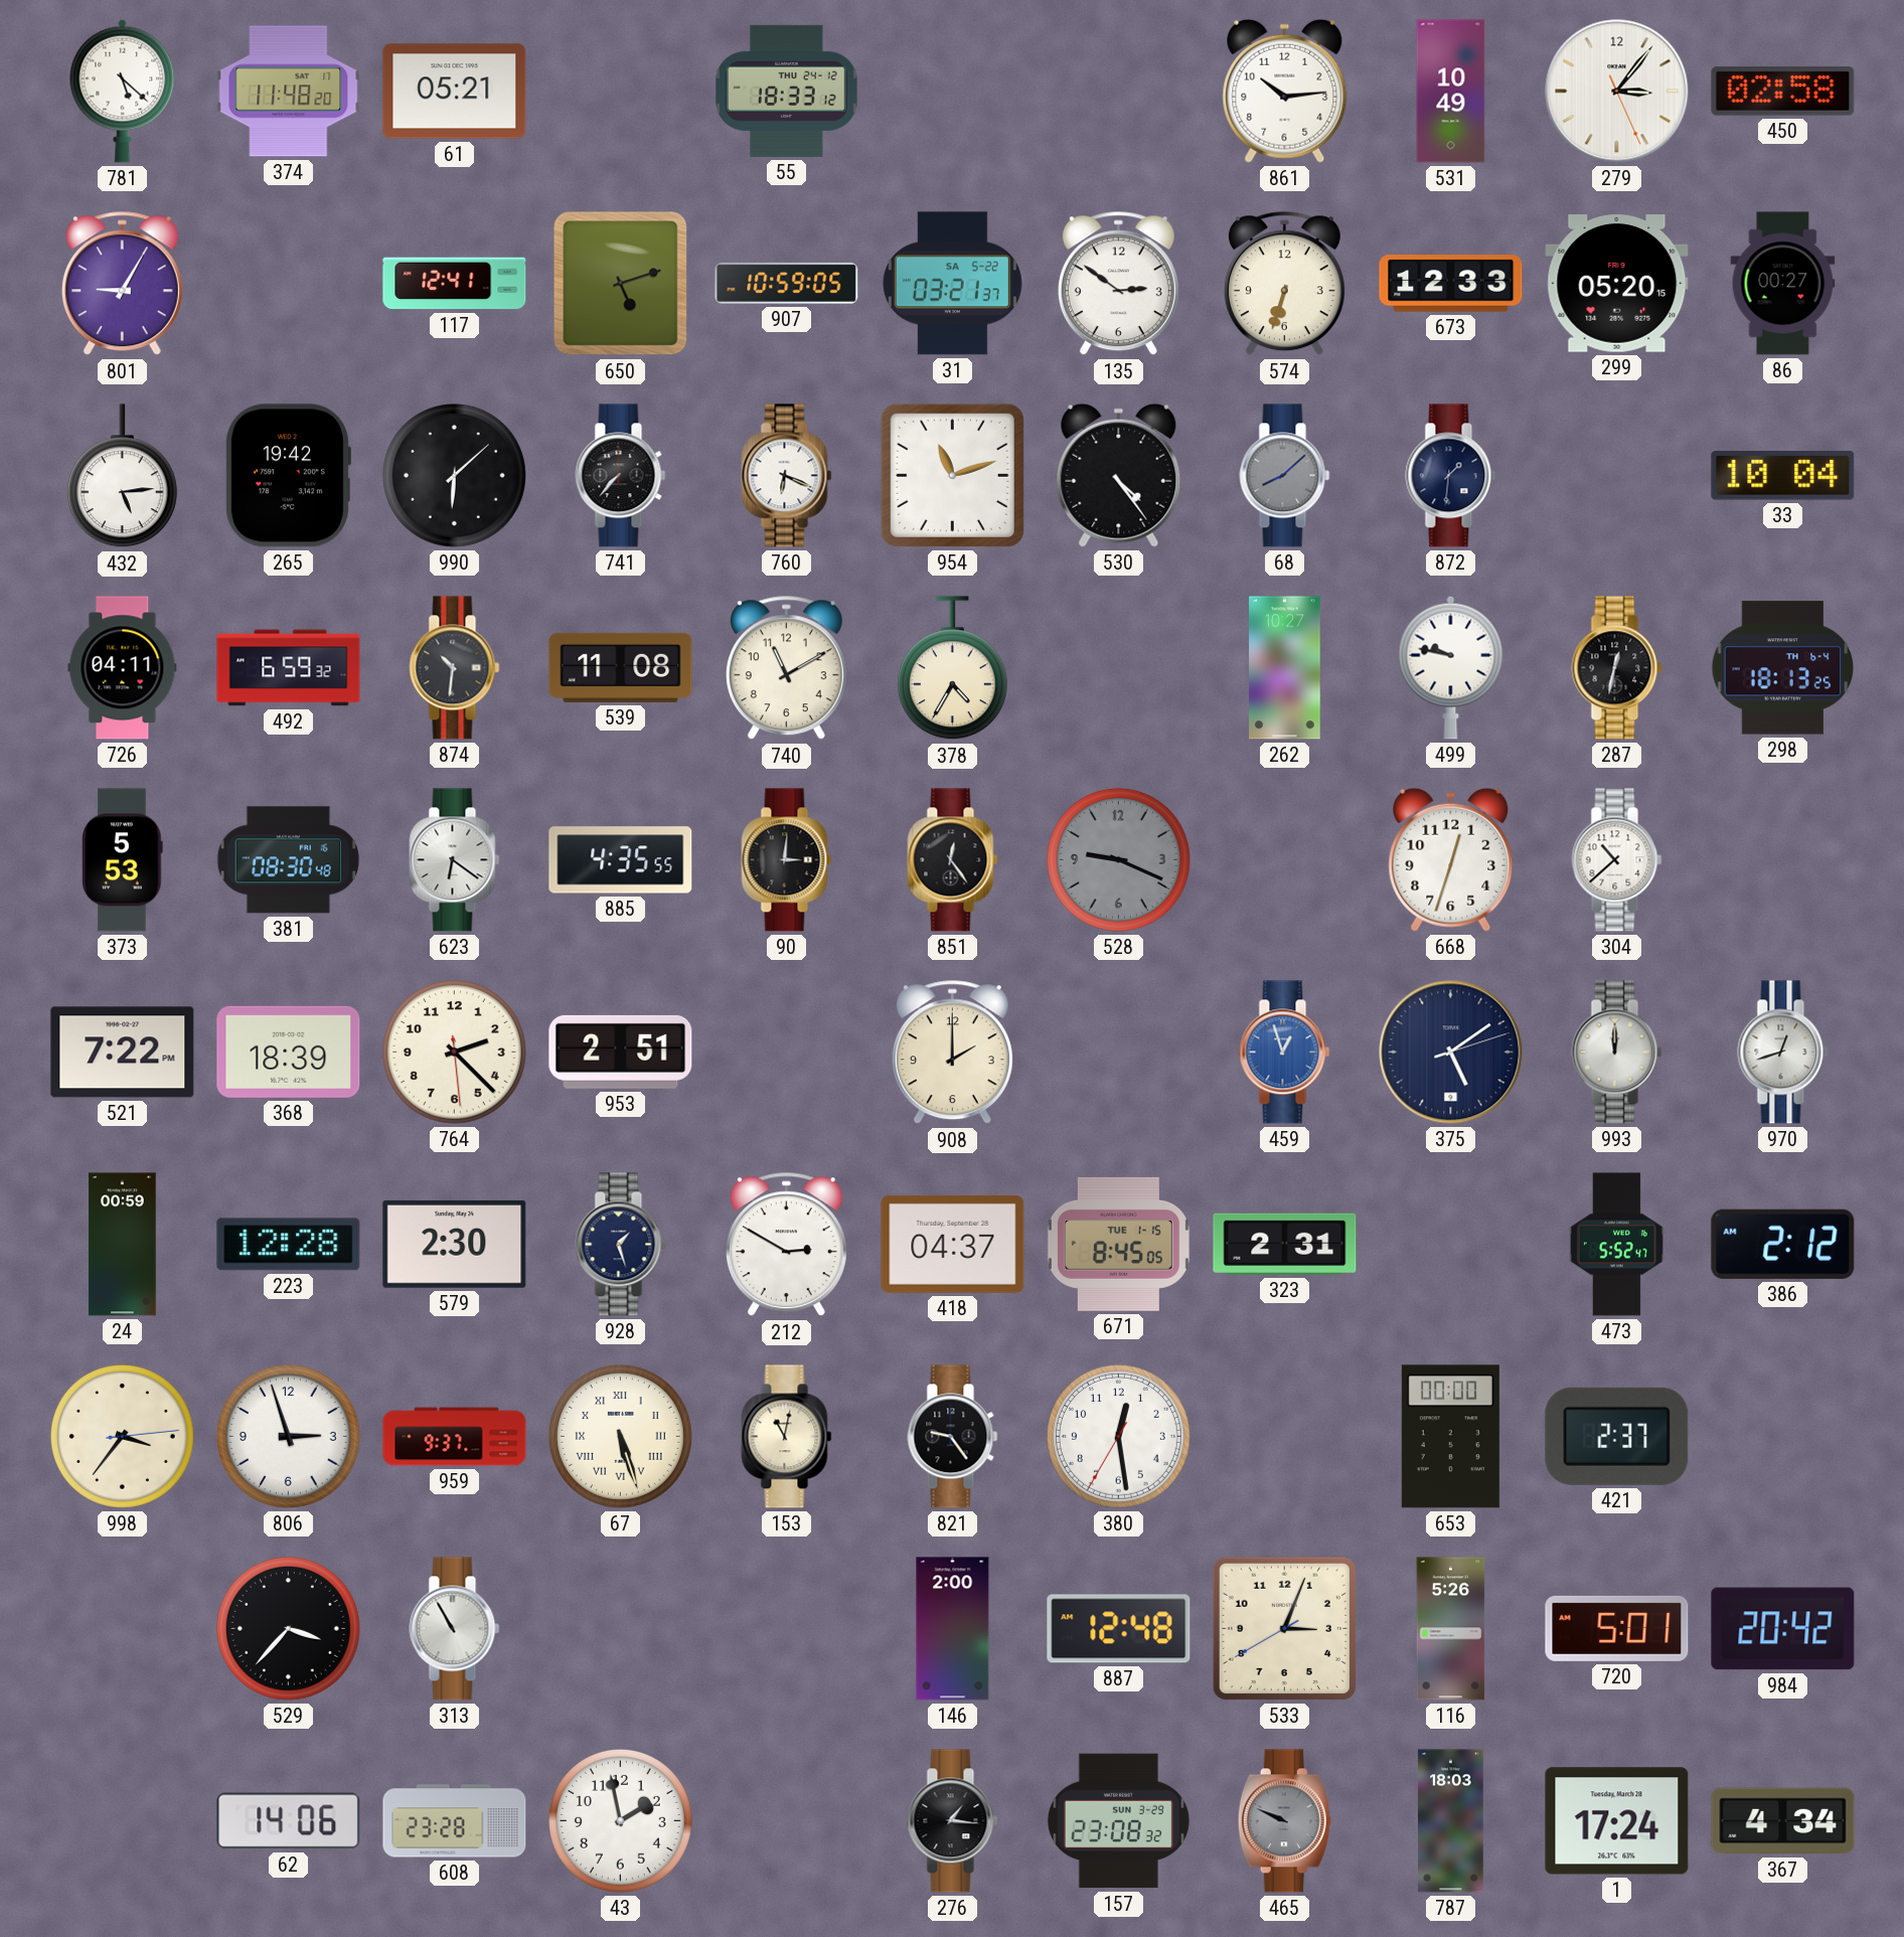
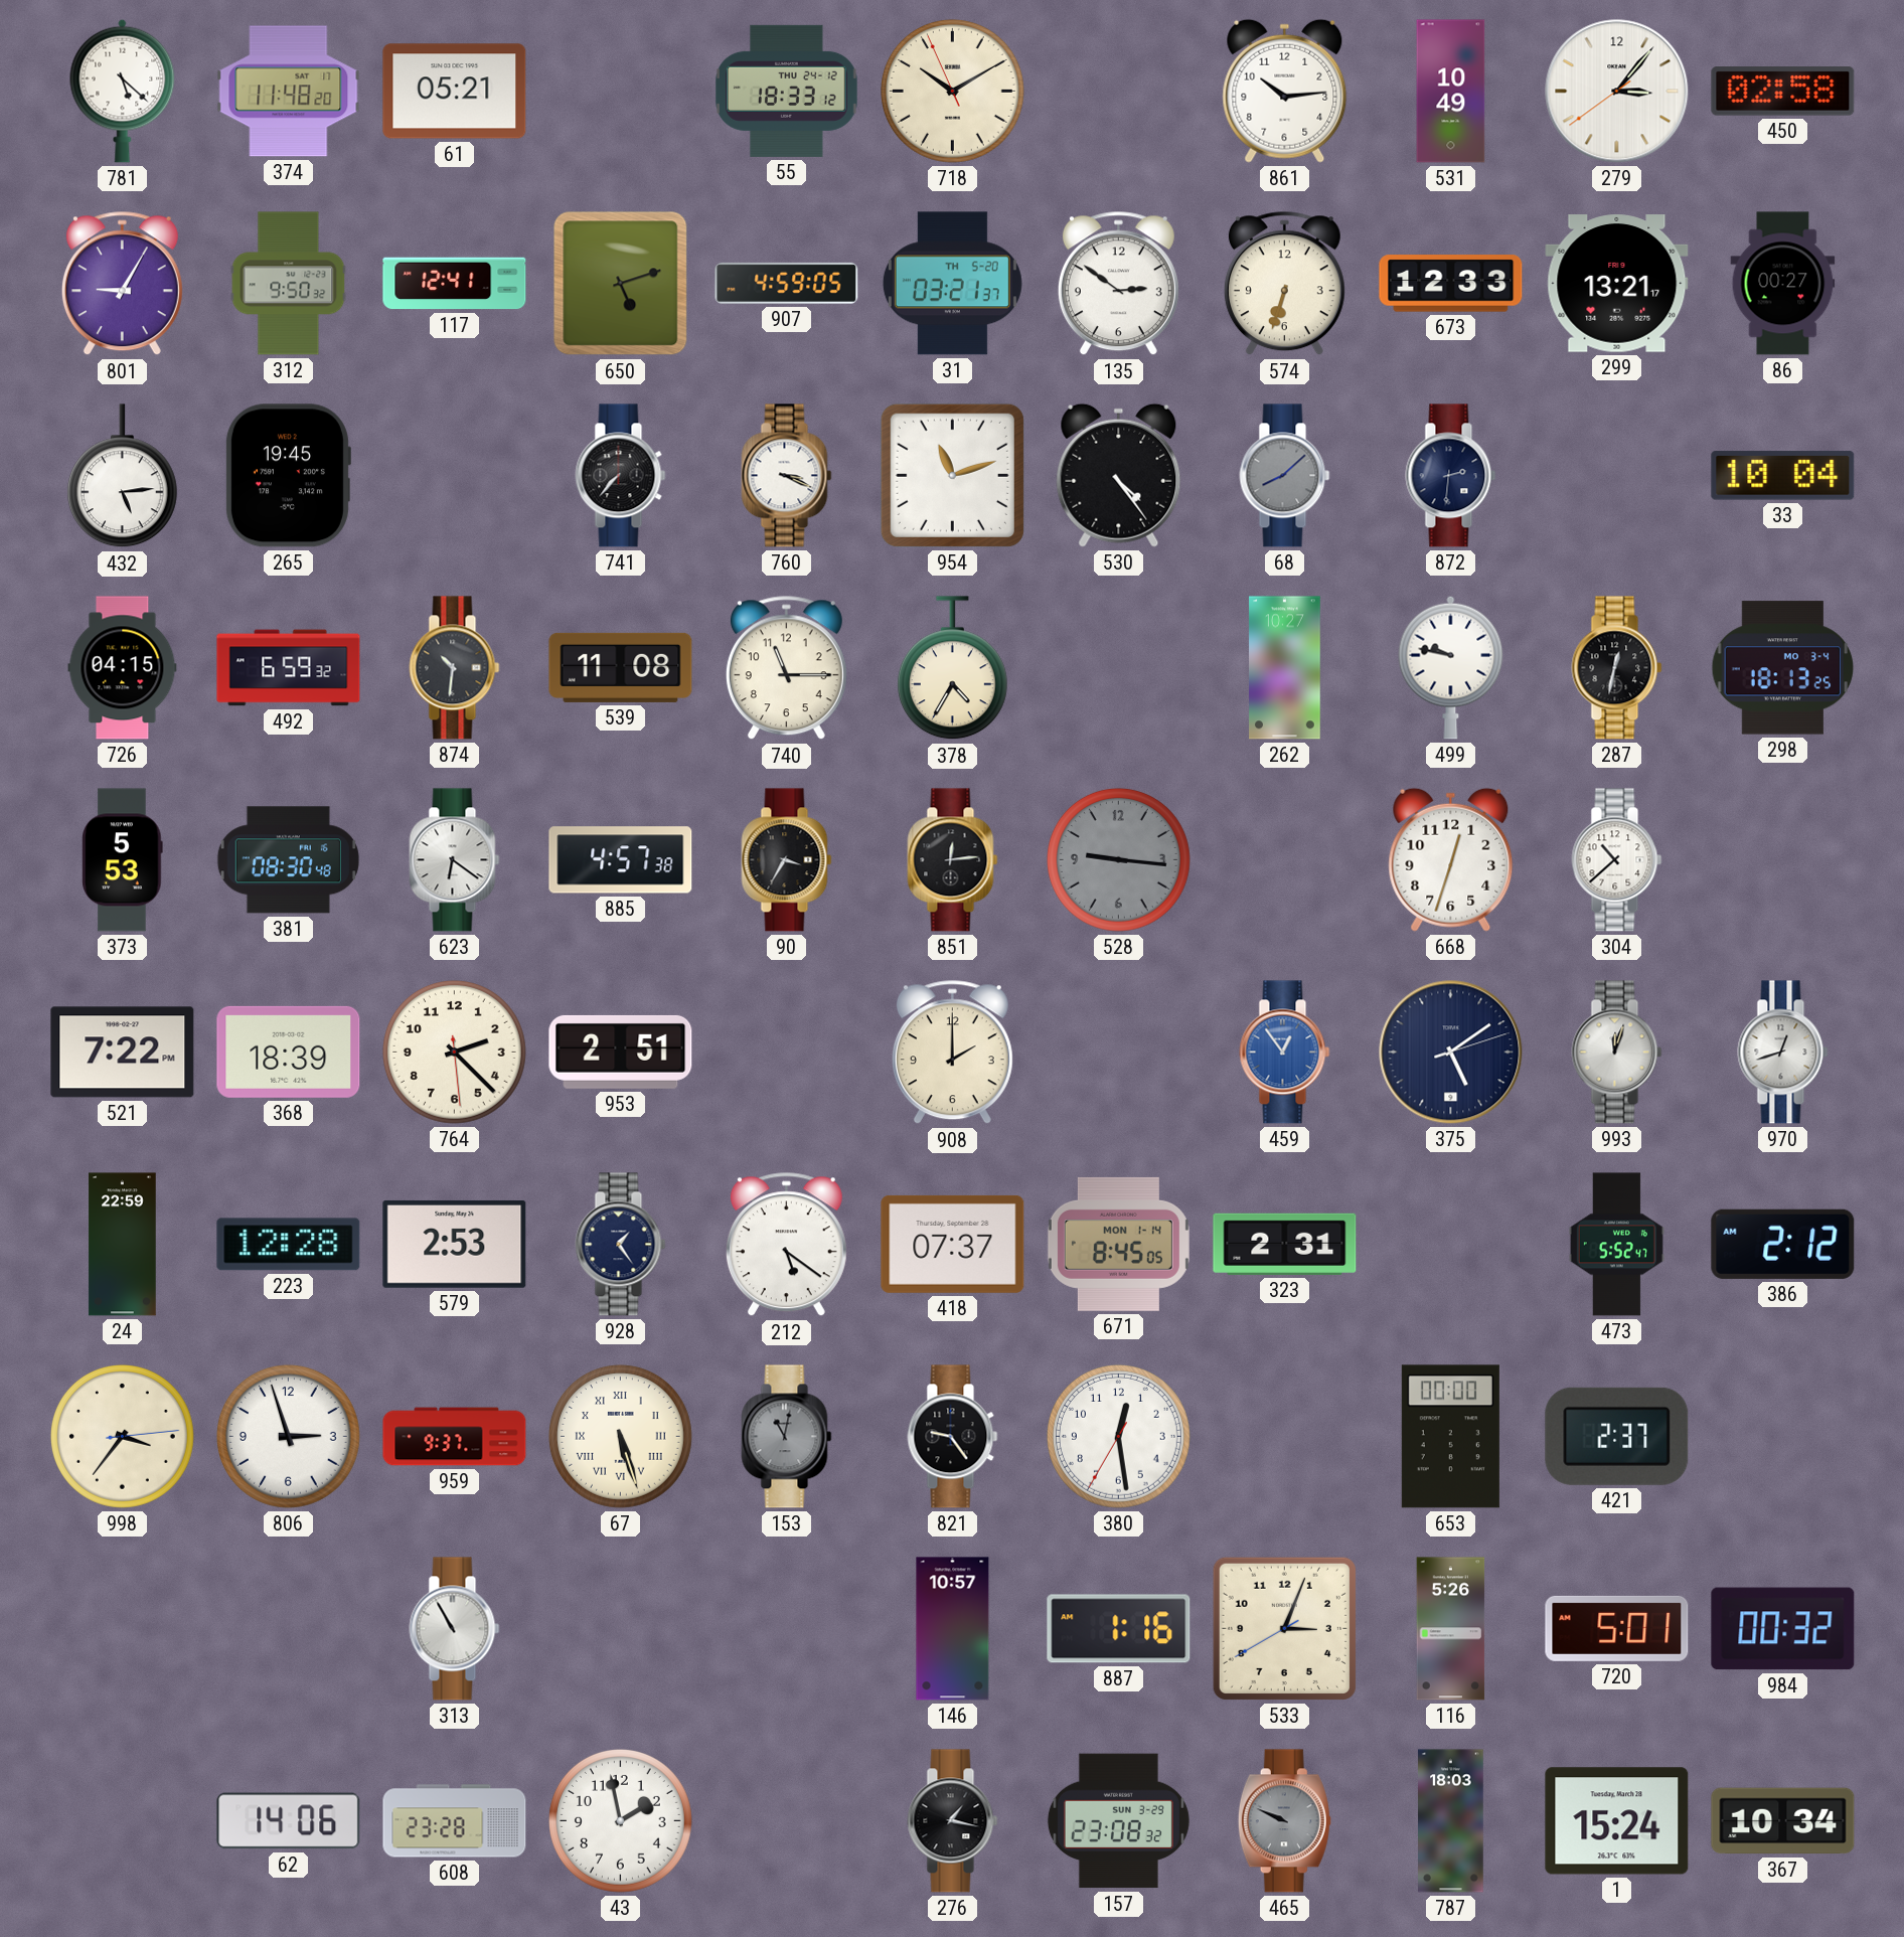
718: none -> 10:09 (952, 91)
279: 3:06:26 -> 3:06:39 (1617, 92)
312: none -> 9:50 (289, 284)
907: 10:59 -> 4:59 (787, 283)
31 date: SA 5-22 -> TH 5-20 (952, 284)
299: 05:20 -> 13:21 (1617, 284)
265: 19:42 -> 19:45 (288, 476)
990: 6:08 -> none (454, 475)
760: 6:19 -> 3:19 (787, 476)
872: 1:31 -> 2:31 (1451, 476)
726: 04:11 -> 04:15 (123, 668)
740: 11:10 -> 11:15 (786, 668)
298 date: TH 6-4 -> MO 3-4 (1783, 668)
885: 4:35 -> 4:57 (621, 860)
90: 3:01 -> 3:35 (787, 860)
851: 12:24 -> 12:14 (953, 860)
528: 9:19 -> 9:16 (1118, 859)
459: 12:57 -> 12:54 (1285, 1053)
993: 12:00 -> 12:03 (1617, 1053)
24: 00:59 -> 22:59 (123, 1245)
579: 2:30 -> 2:53 (455, 1244)
928: 1:27 -> 1:24 (621, 1245)
212: 2:50 -> 5:21 (786, 1245)
418: 04:37 -> 07:37 (953, 1244)
671 date: TUE 1-15 -> MON 1-14 (1118, 1244)
153 dial: cream -> grey (787, 1437)
529: 3:37 -> none (288, 1628)
146: 2:00 -> 10:57 (953, 1629)
887: 12:48 -> 1:16 (1119, 1629)
984: 20:42 -> 00:32 (1783, 1629)
276: 1:16 -> 1:17 (953, 1821)
1: 17:24 -> 15:24 (1617, 1821)
367: 4:34 -> 10:34 (1783, 1821)
